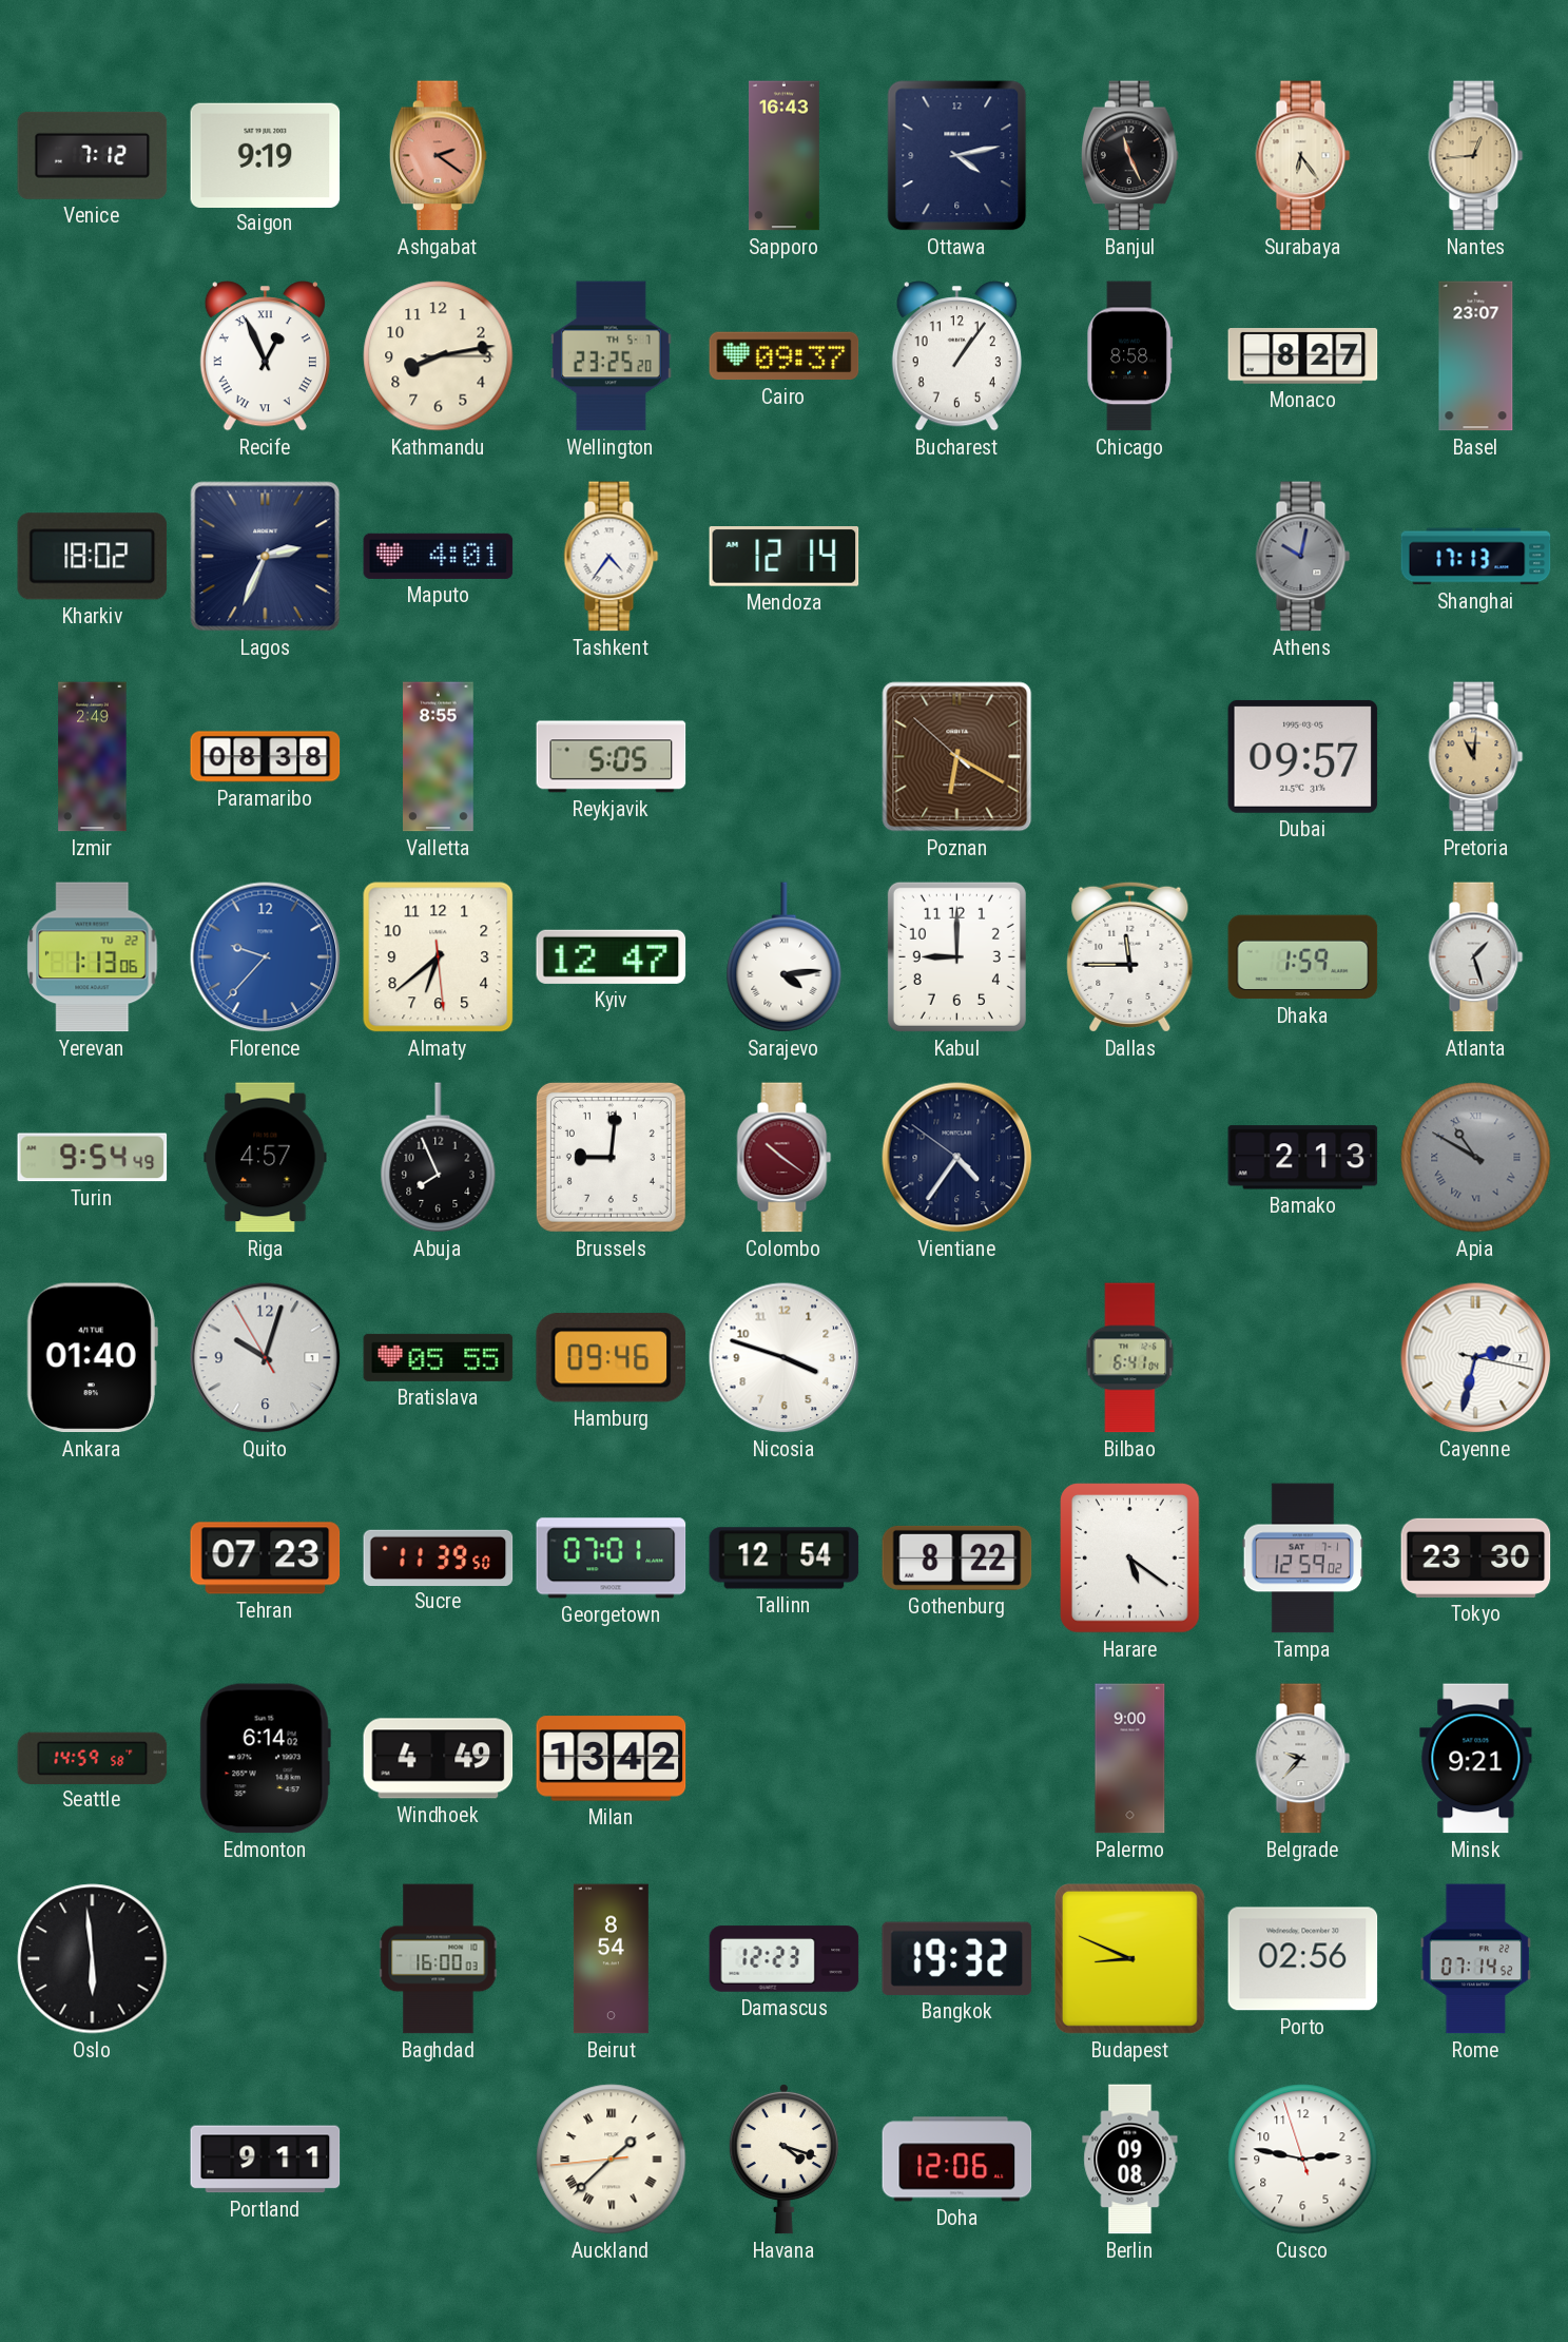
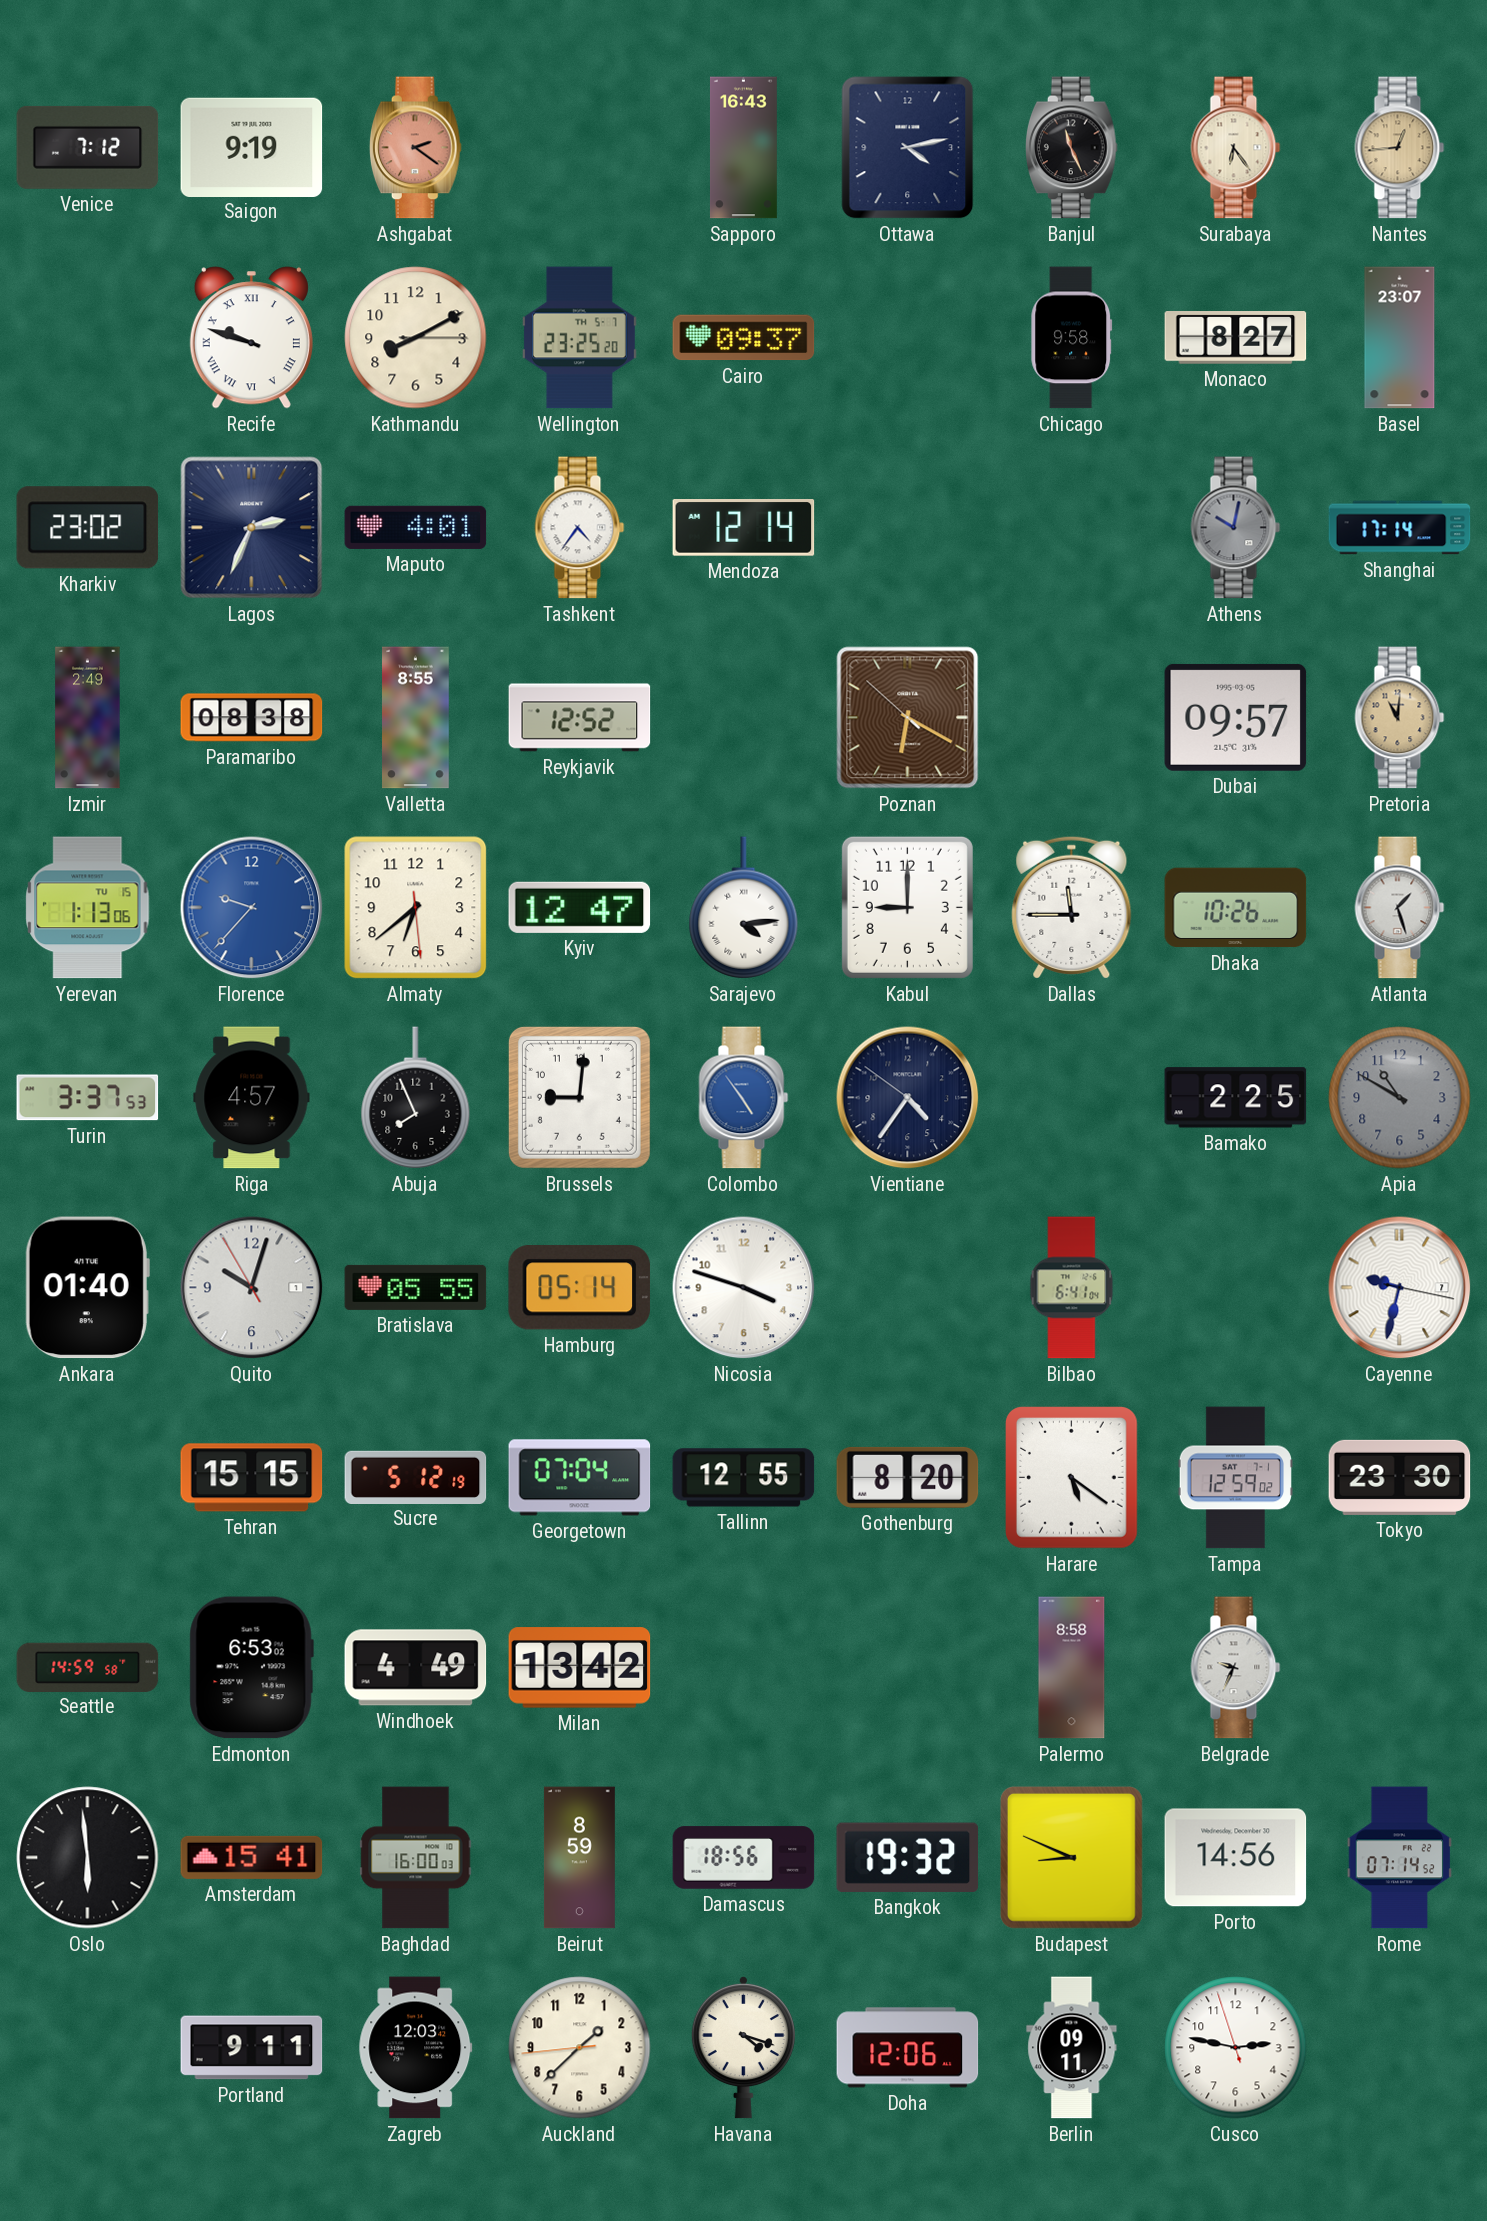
Recife: 12:56 -> 9:48 (251, 338)
Kathmandu: 8:13 -> 8:10 (416, 338)
Bucharest: 1:06 -> none (956, 356)
Chicago: 8:58 -> 9:58 (1072, 338)
Kharkiv: 18:02 -> 23:02 (88, 528)
Shanghai: 17:13 -> 17:14 (1400, 528)
Reykjavik: 5:05 -> 12:52 (580, 718)
Yerevan date: TU 22 -> TU 15 (88, 908)
Dhaka: 1:59 -> 10:26 (1236, 908)
Turin: 9:54 -> 3:37 (88, 1098)
Colombo: 10:21 -> 4:54 (744, 1098)
Colombo dial: burgundy -> blue (744, 1098)
Bamako: 2:13 -> 2:25 (1236, 1098)
Apia numerals: Roman -> Arabic (1400, 1098)
Hamburg: 09:46 -> 05:14 (579, 1288)
Cayenne: 2:32 -> 9:32 (1400, 1288)
Tehran: 07:23 -> 15:15 (252, 1478)
Sucre: 11:39 -> 5:12 (416, 1477)
Georgetown: 07:01 -> 07:04 (580, 1478)
Tallinn: 12:54 -> 12:55 (744, 1478)
Gothenburg: 8:22 -> 8:20 (908, 1477)
Edmonton: 6:14 -> 6:53 (251, 1668)
Palermo: 9:00 -> 8:58 (1072, 1668)
Belgrade: 9:37 -> 9:34 (1236, 1668)
Minsk: 9:21 -> none (1476, 1759)
Amsterdam: none -> 15:41 (252, 1857)
Beirut: 8:54 -> 8:59 (579, 1858)
Damascus: 12:23 -> 18:56 (744, 1858)
Porto: 02:56 -> 14:56 (1236, 1858)
Zagreb: none -> 12:03 (416, 2048)
Auckland numerals: Roman -> Arabic (580, 2048)
Berlin: 09:08 -> 09:11 (1072, 2048)
